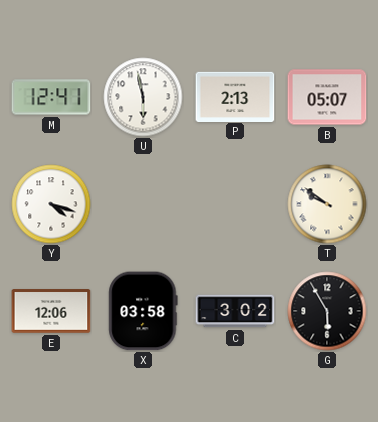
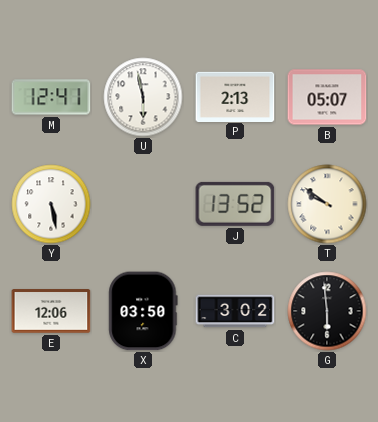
Y: 4:18 -> 5:28 (51, 204)
J: none -> 13:52 (235, 204)
X: 03:58 -> 03:50 (143, 311)
G: 5:55 -> 5:59 (327, 311)
